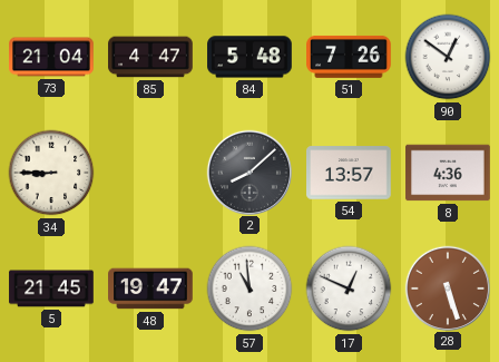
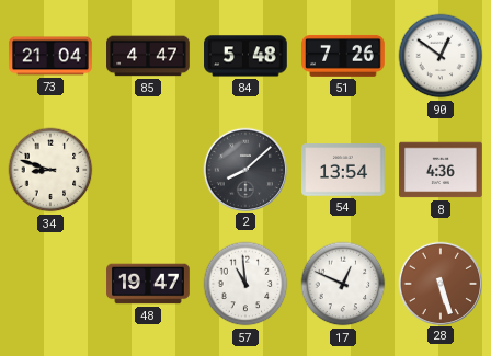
34: 8:45 -> 8:48 (50, 170)
54: 13:57 -> 13:54 (343, 170)
5: 21:45 -> none (51, 288)
